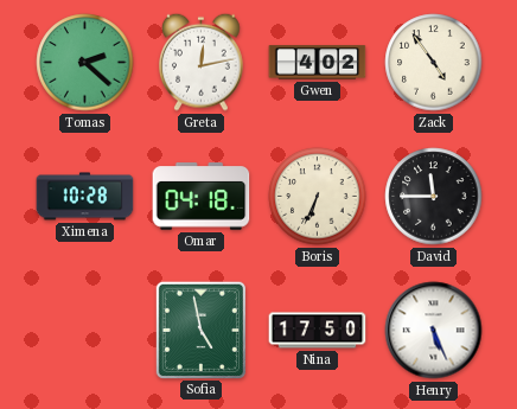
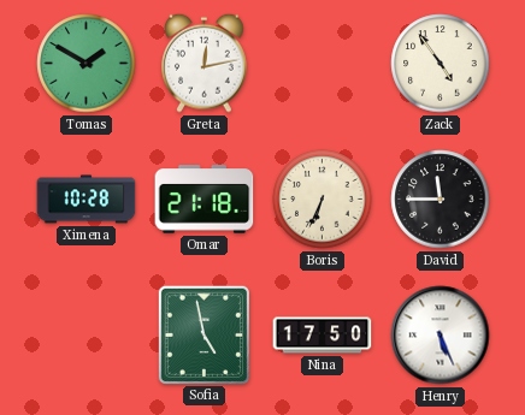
Tomas: 2:22 -> 1:50 (87, 64)
Gwen: 4:02 -> none (318, 63)
Omar: 04:18 -> 21:18 (205, 200)
